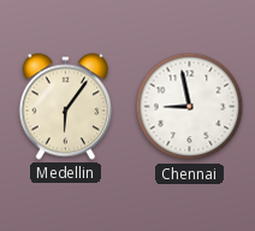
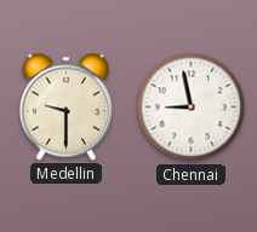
Medellin: 6:06 -> 9:30 (65, 108)
